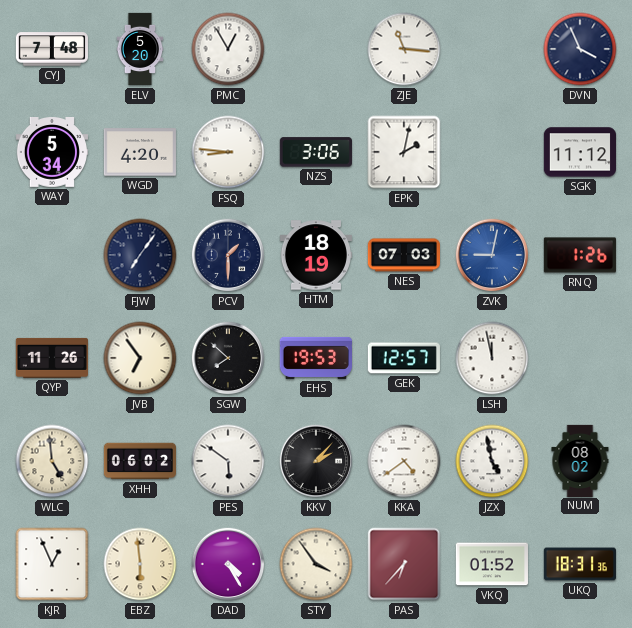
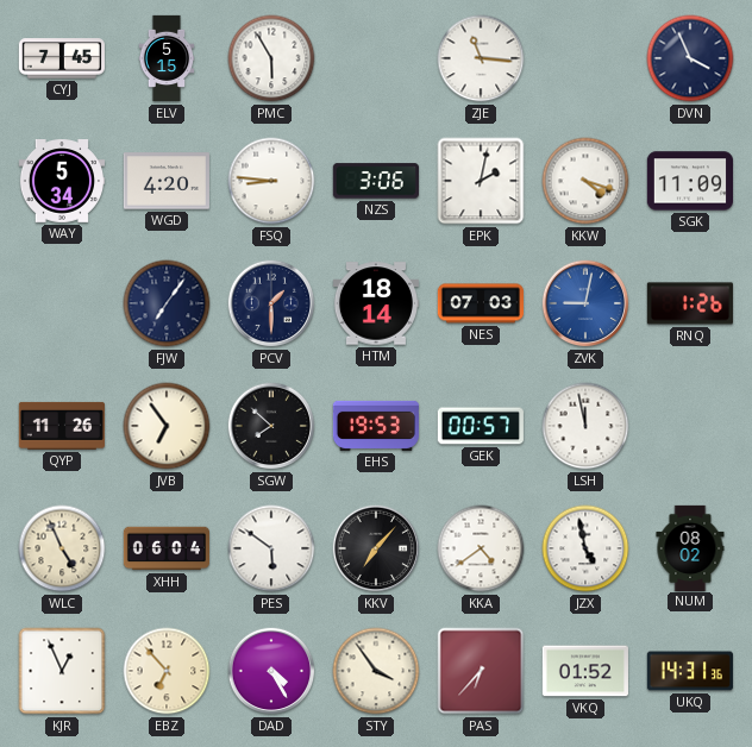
CYJ: 7:48 -> 7:45 (62, 58)
ELV: 5:20 -> 5:15 (167, 58)
PMC: 12:55 -> 5:55 (271, 58)
KKW: none -> 4:18 (585, 181)
SGK: 11:12 -> 11:09 (689, 181)
HTM: 18:19 -> 18:14 (376, 303)
GEK: 12:57 -> 00:57 (481, 426)
WLC: 4:59 -> 4:56 (62, 548)
XHH: 06:02 -> 06:04 (165, 548)
KKV: 2:07 -> 7:07 (376, 548)
EBZ: 5:59 -> 6:53 (167, 671)
UKQ: 18:31 -> 14:31 (689, 671)
